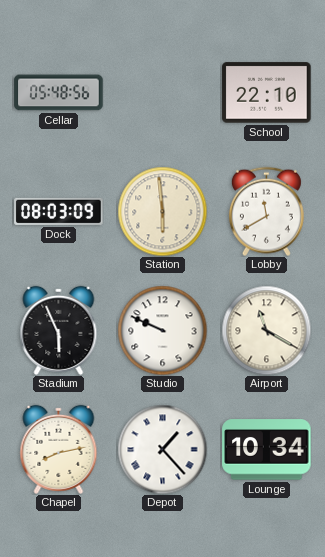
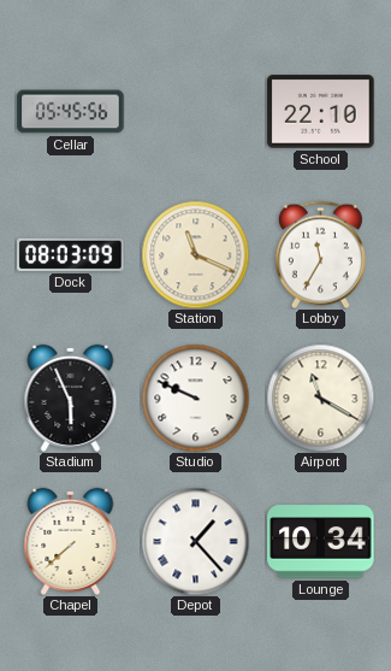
Cellar: 05:48 -> 05:45 (71, 112)
Station: 5:59 -> 11:19 (195, 254)
Lobby: 11:40 -> 11:35 (320, 254)
Chapel: 8:13 -> 7:38 (71, 541)
